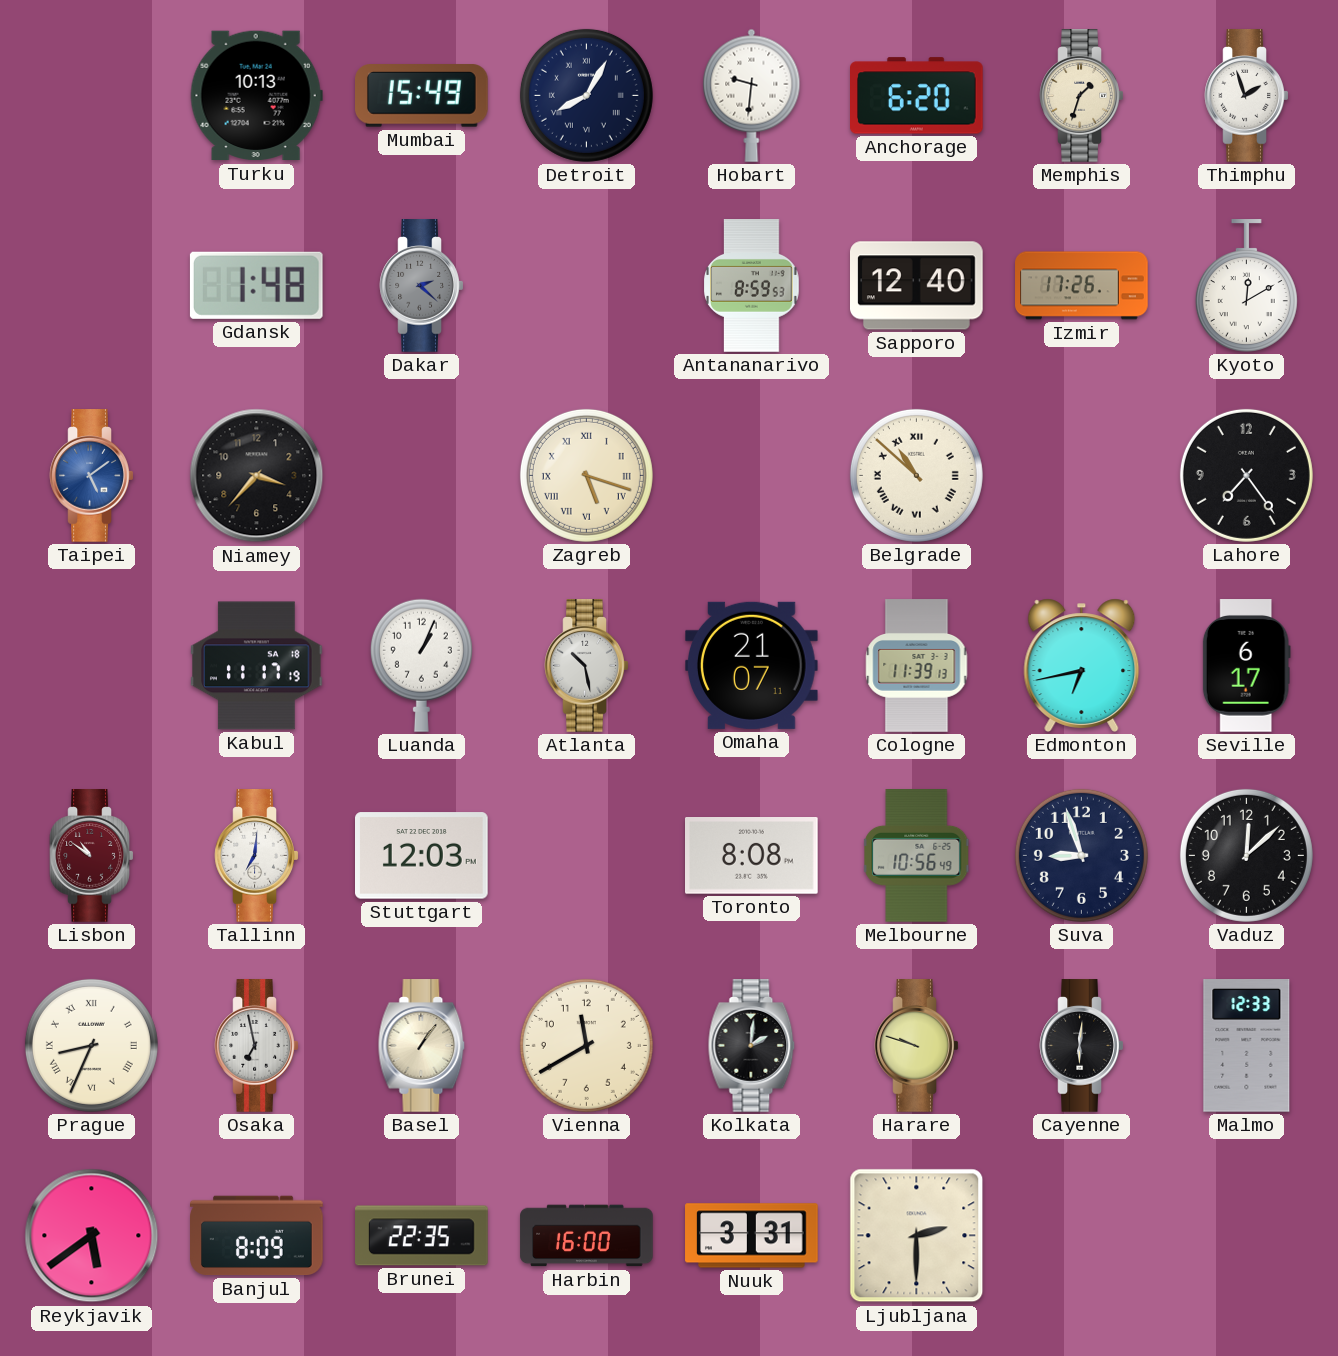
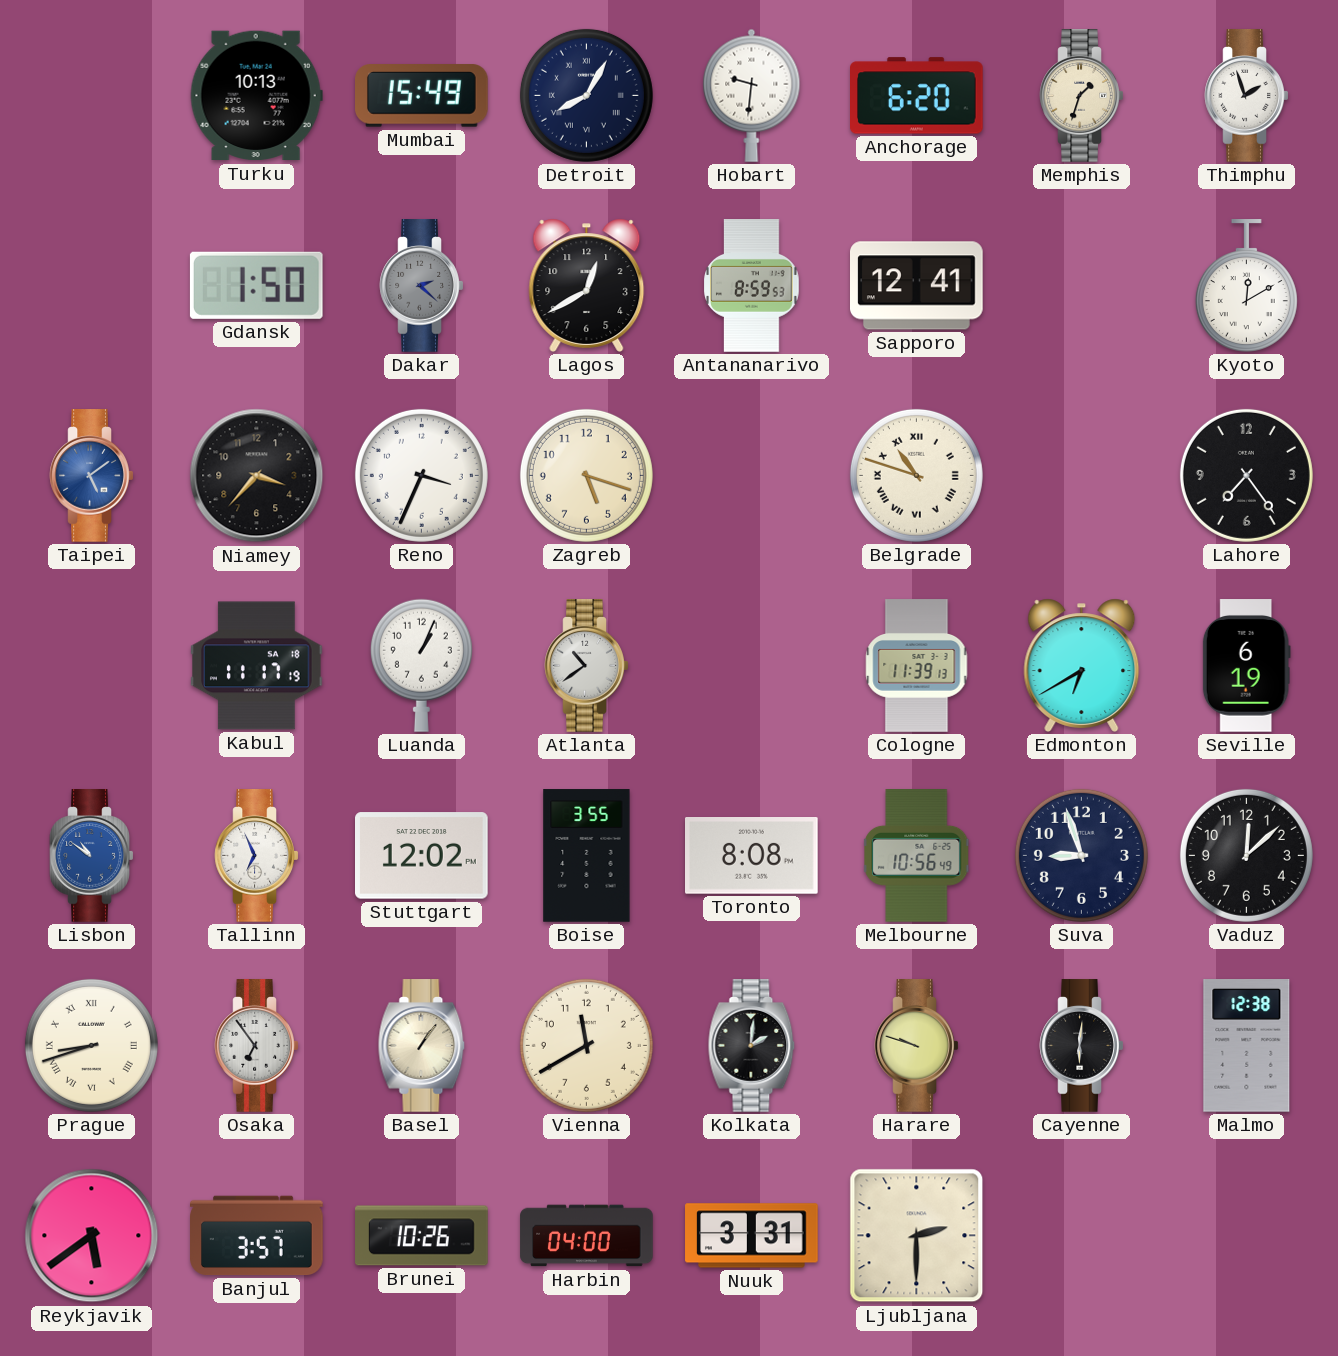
Gdansk: 1:48 -> 1:50 (256, 285)
Lagos: none -> 12:40 (587, 285)
Sapporo: 12:40 -> 12:41 (917, 286)
Izmir: 17:26 -> none (1082, 286)
Reno: none -> 3:34 (421, 475)
Zagreb numerals: Roman -> Arabic (586, 475)
Belgrade: 10:52 -> 10:48 (916, 475)
Atlanta: 10:28 -> 10:39 (587, 666)
Omaha: 21:07 -> none (752, 665)
Edmonton: 6:43 -> 6:40 (1082, 665)
Seville: 6:17 -> 6:19 (1246, 666)
Lisbon dial: burgundy -> blue (92, 856)
Tallinn: 7:01 -> 6:56 (257, 856)
Stuttgart: 12:03 -> 12:02 (422, 856)
Boise: none -> 3:55 (587, 856)
Prague: 8:34 -> 8:42 (91, 1045)
Osaka: 6:58 -> 6:54 (257, 1046)
Malmo: 12:33 -> 12:38 (1247, 1046)
Banjul: 8:09 -> 3:57 (257, 1236)
Brunei: 22:35 -> 10:26 (422, 1236)
Harbin: 16:00 -> 04:00 (587, 1236)
